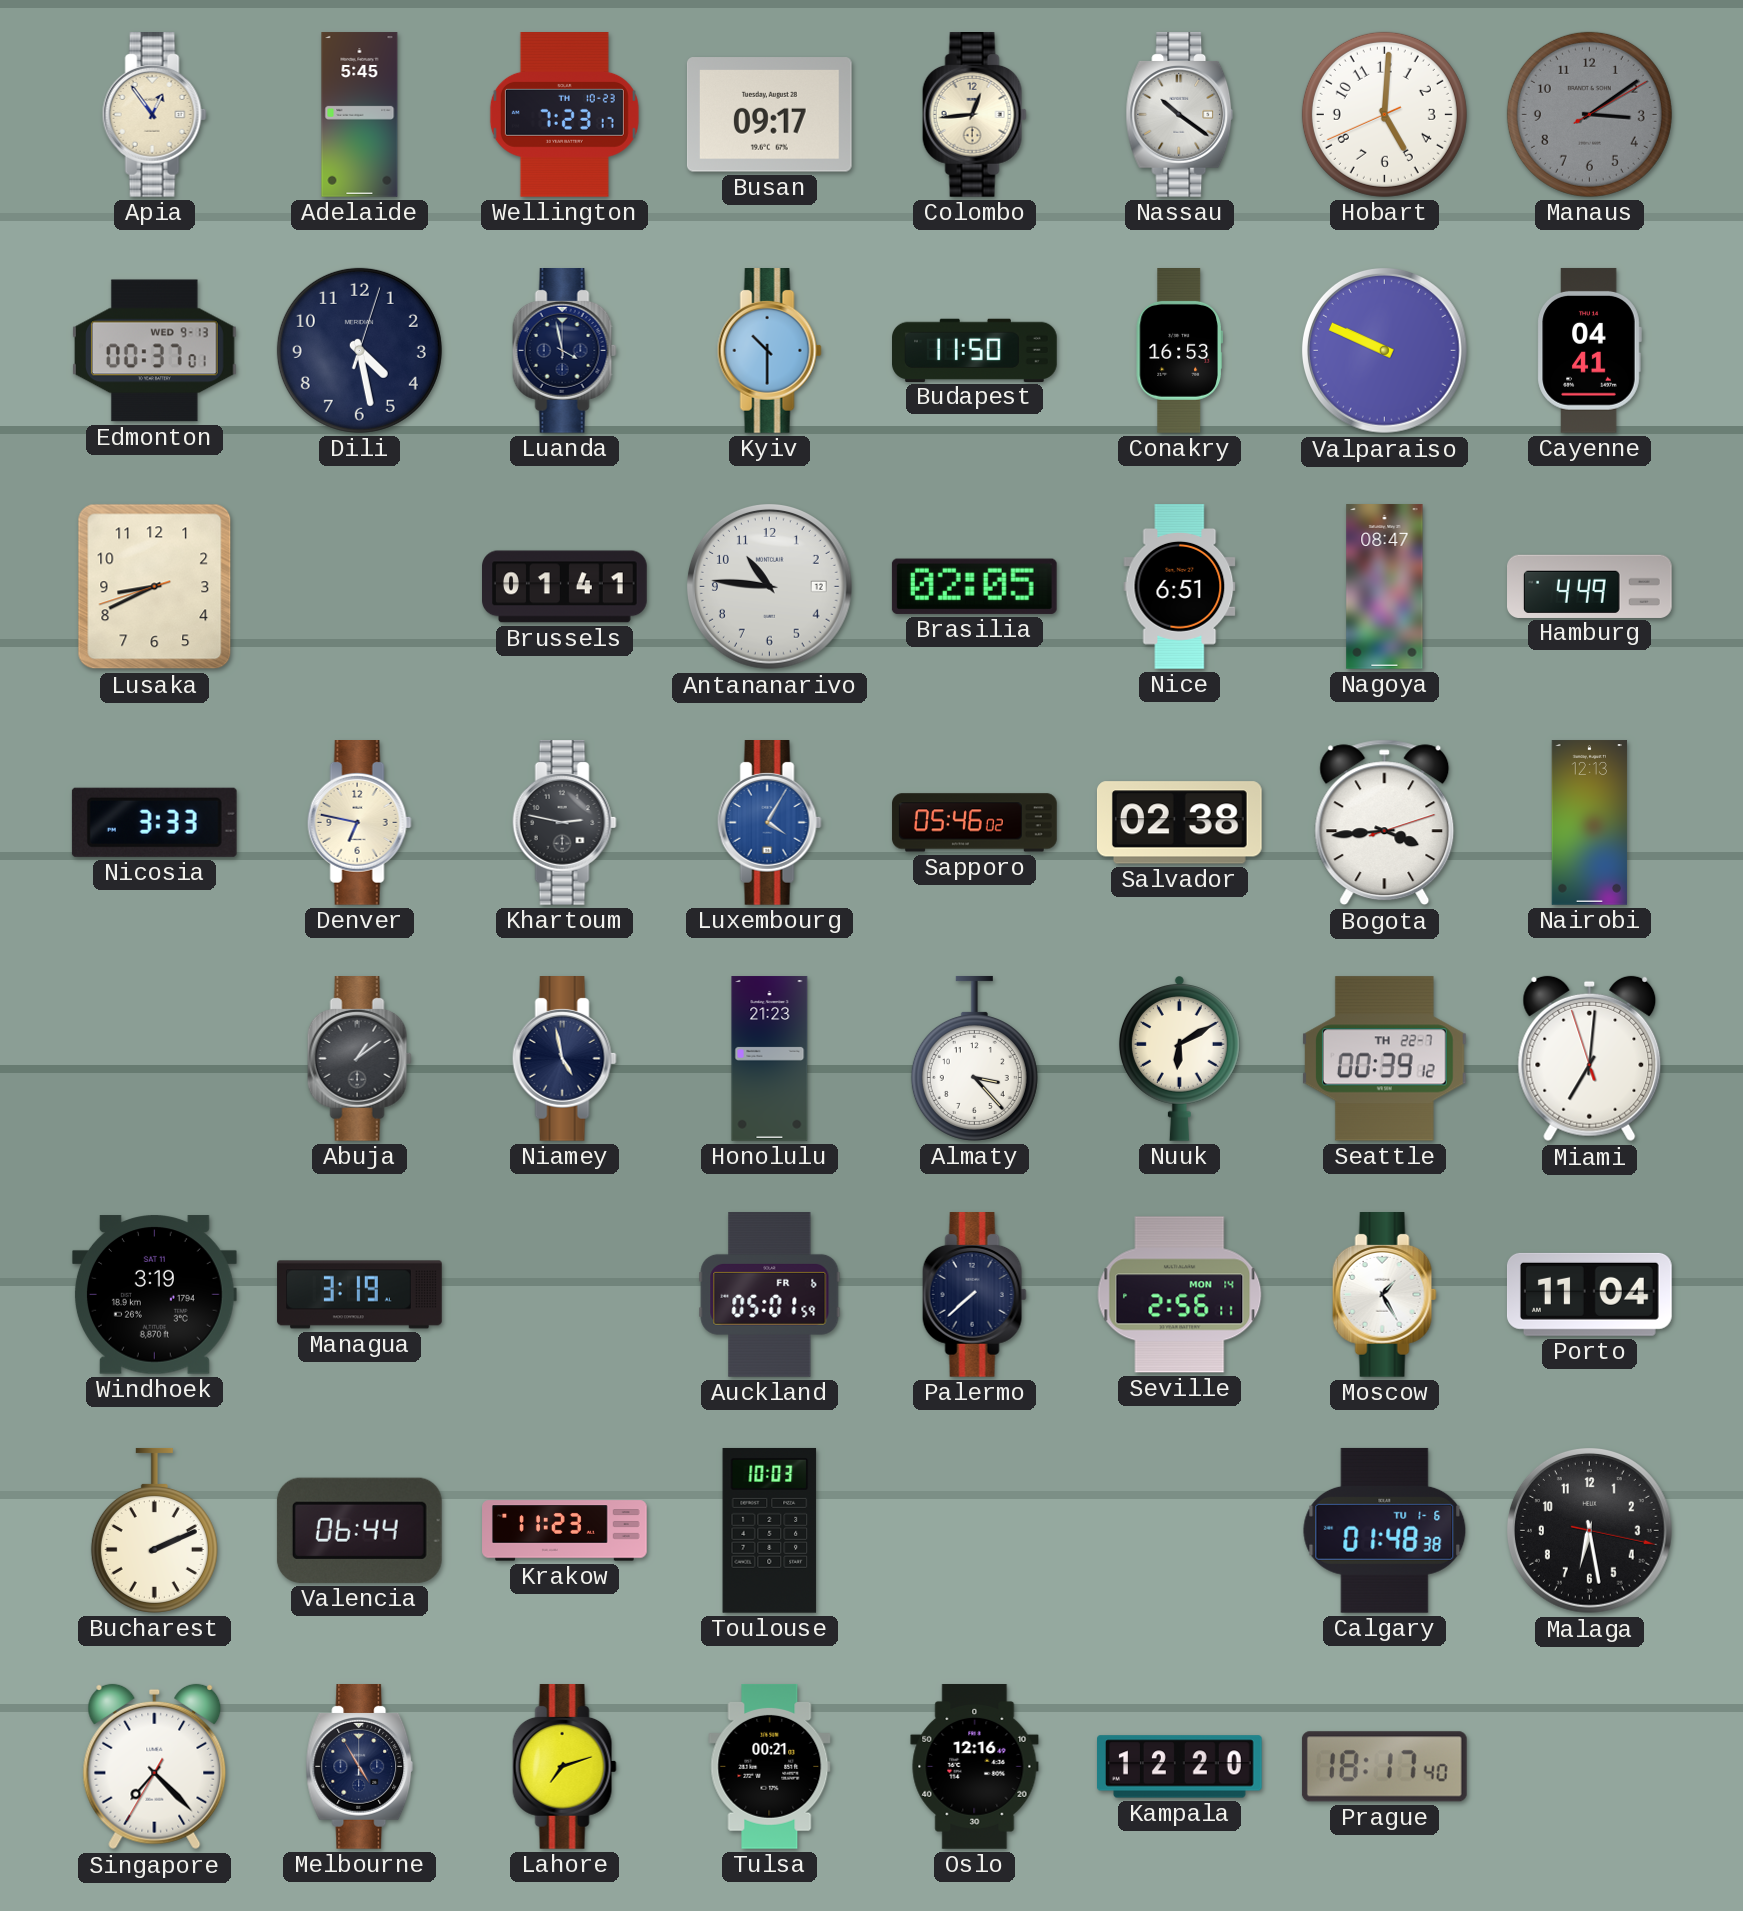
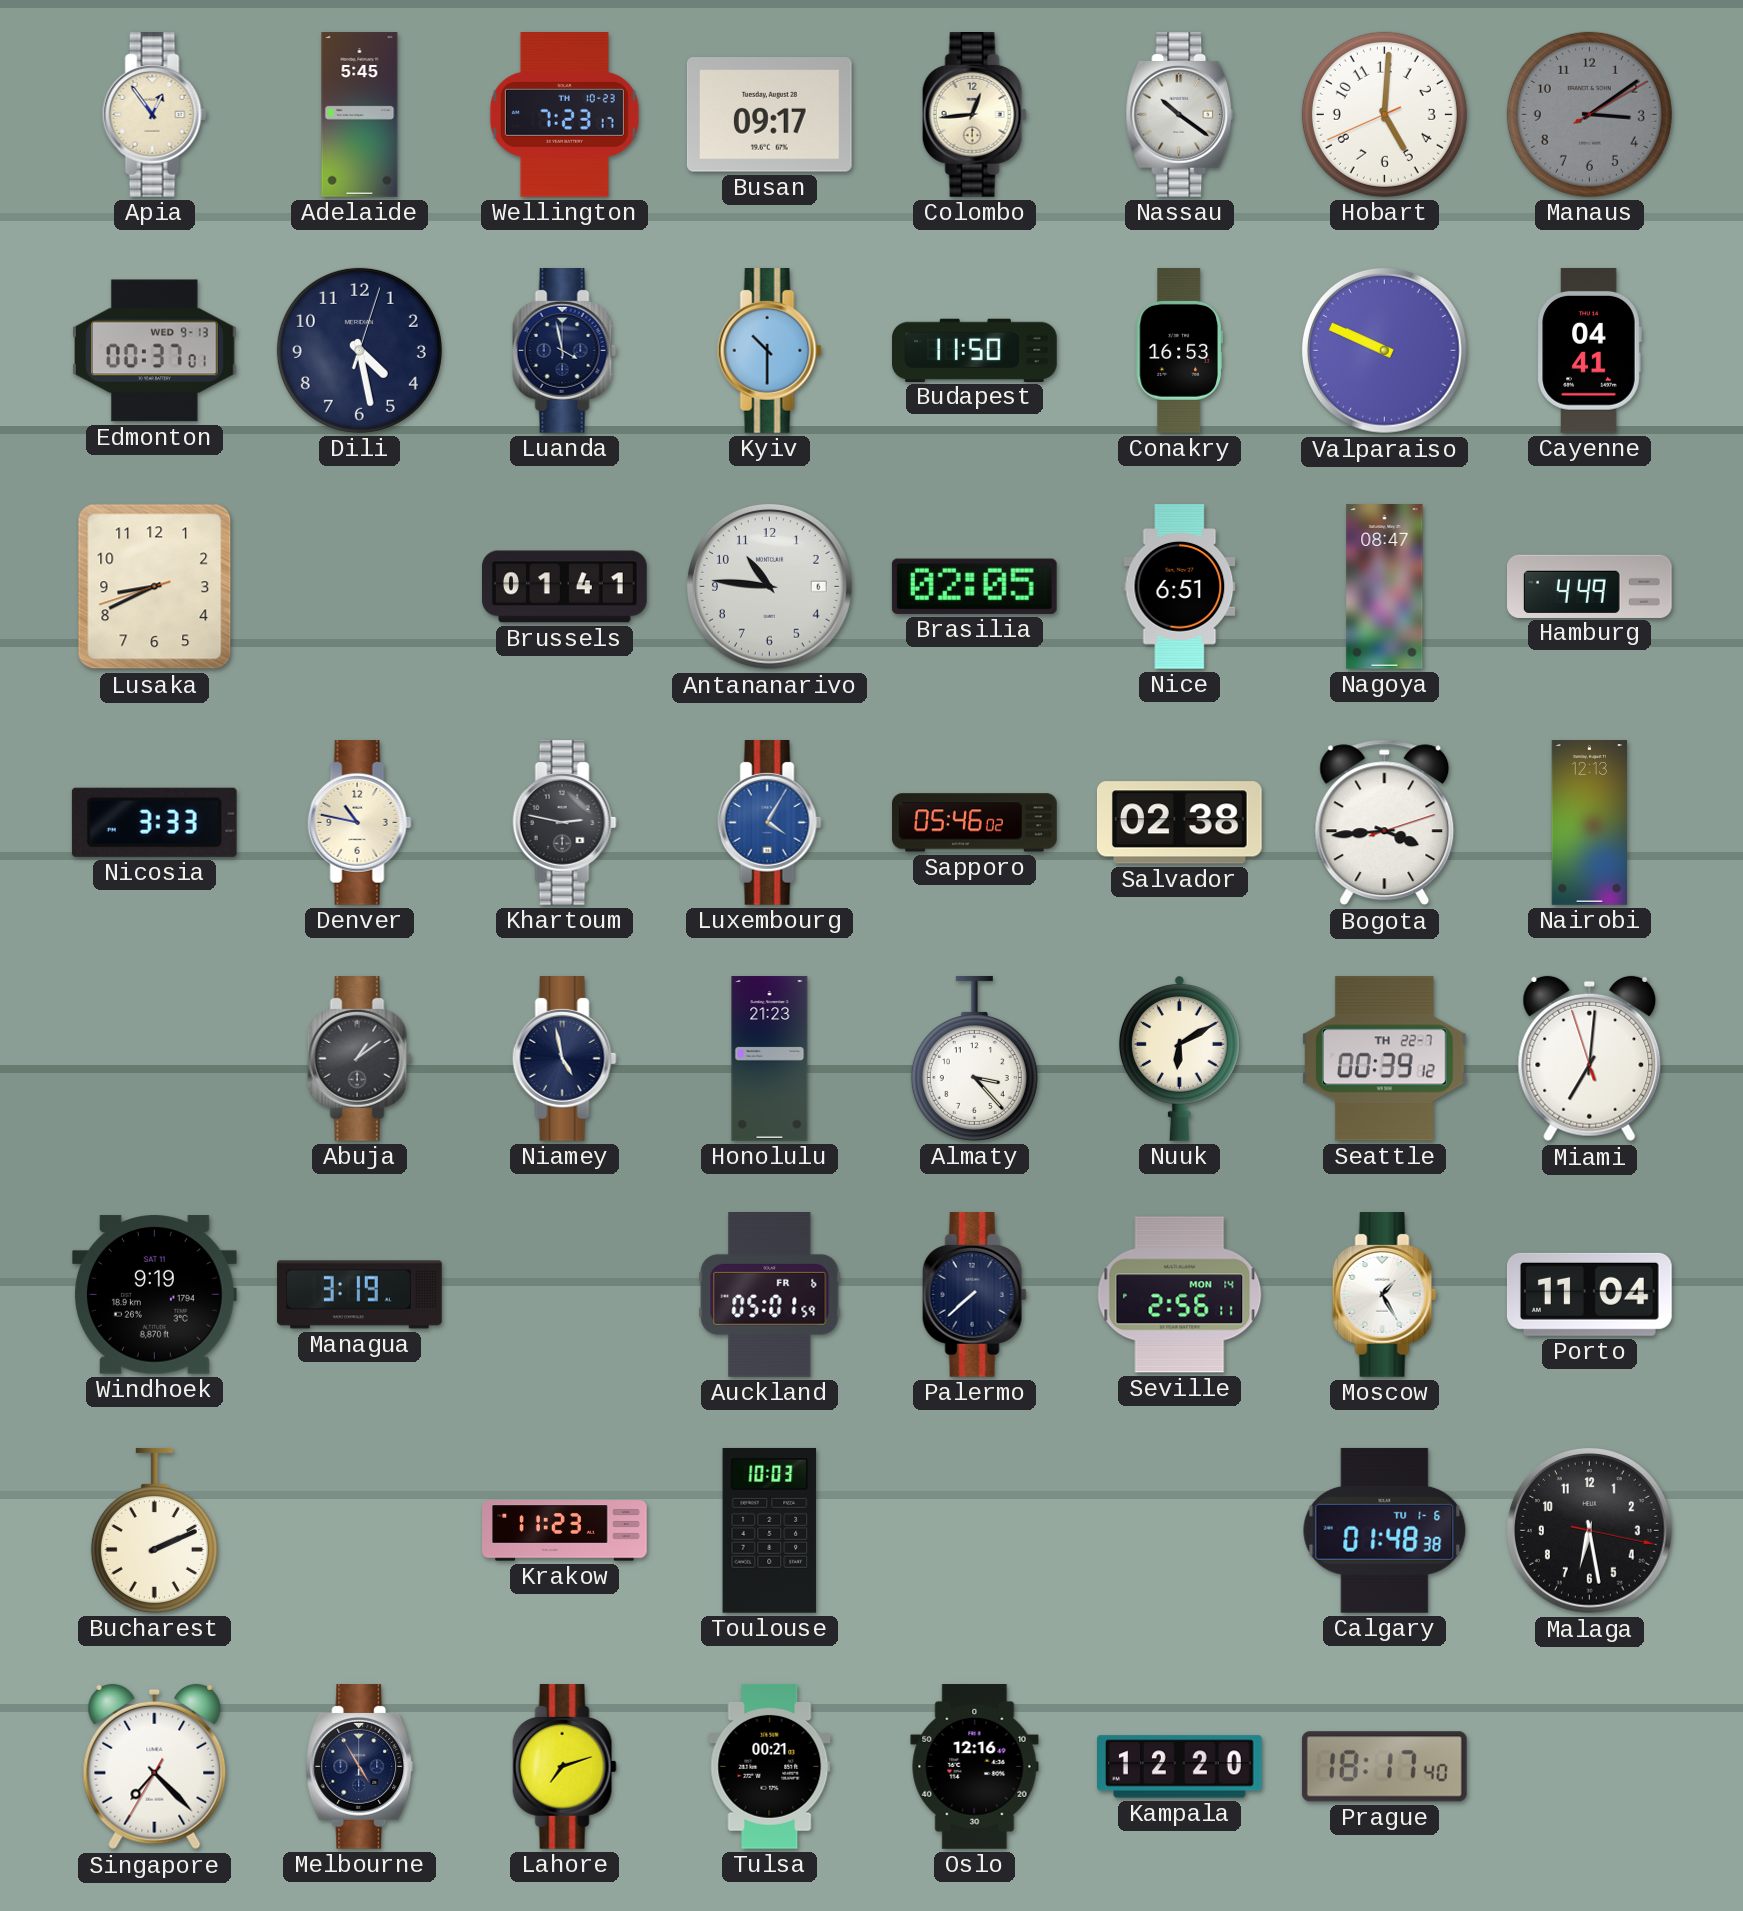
Antananarivo date: 12 -> 6 (770, 587)
Denver: 6:47 -> 10:47 (359, 823)
Windhoek: 3:19 -> 9:19 (154, 1295)
Valencia: 06:44 -> none (359, 1530)
